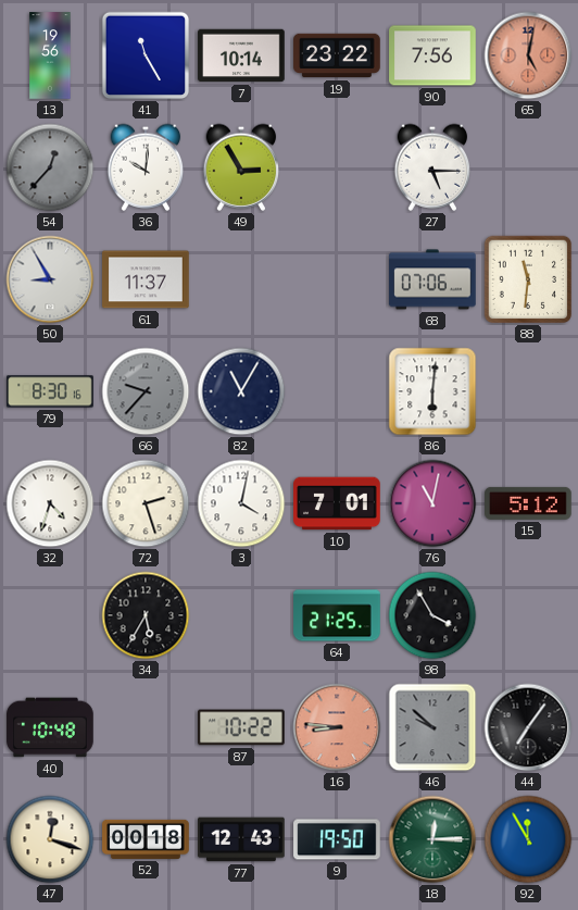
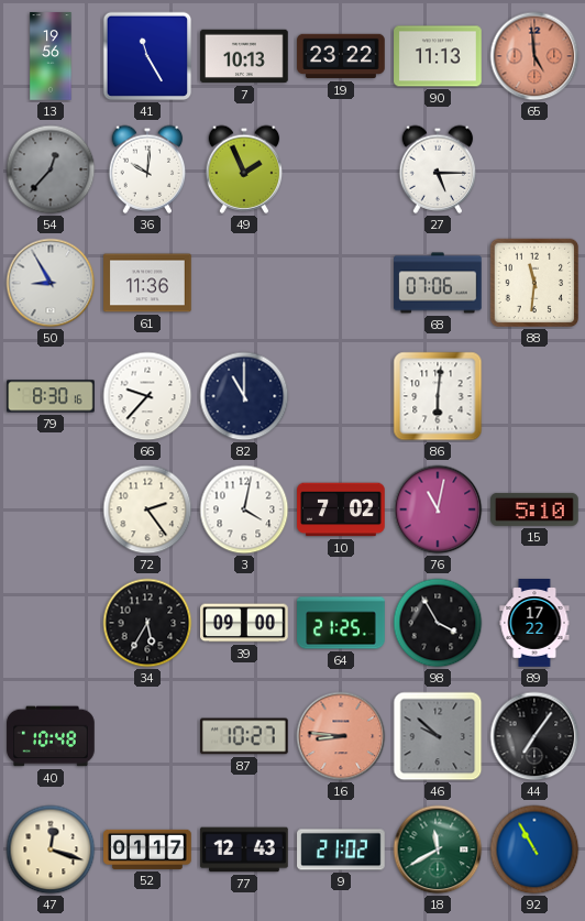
7: 10:14 -> 10:13 (244, 56)
90: 7:56 -> 11:13 (438, 56)
65: 5:02 -> 4:59 (534, 56)
49: 2:55 -> 1:56 (244, 169)
61: 11:37 -> 11:36 (147, 283)
66 dial: grey -> white (147, 396)
82: 11:05 -> 11:00 (244, 396)
32: 4:33 -> none (50, 503)
72: 2:27 -> 2:24 (147, 509)
10: 7:01 -> 7:02 (341, 509)
15: 5:12 -> 5:10 (534, 509)
39: none -> 09:00 (244, 623)
89: none -> 17:22 (534, 623)
87: 10:22 -> 10:27 (245, 736)
52: 00:18 -> 01:17 (147, 849)
9: 19:50 -> 21:02 (341, 849)
18: 12:15 -> 11:40 (438, 849)
92: 11:55 -> 10:55 (534, 849)
